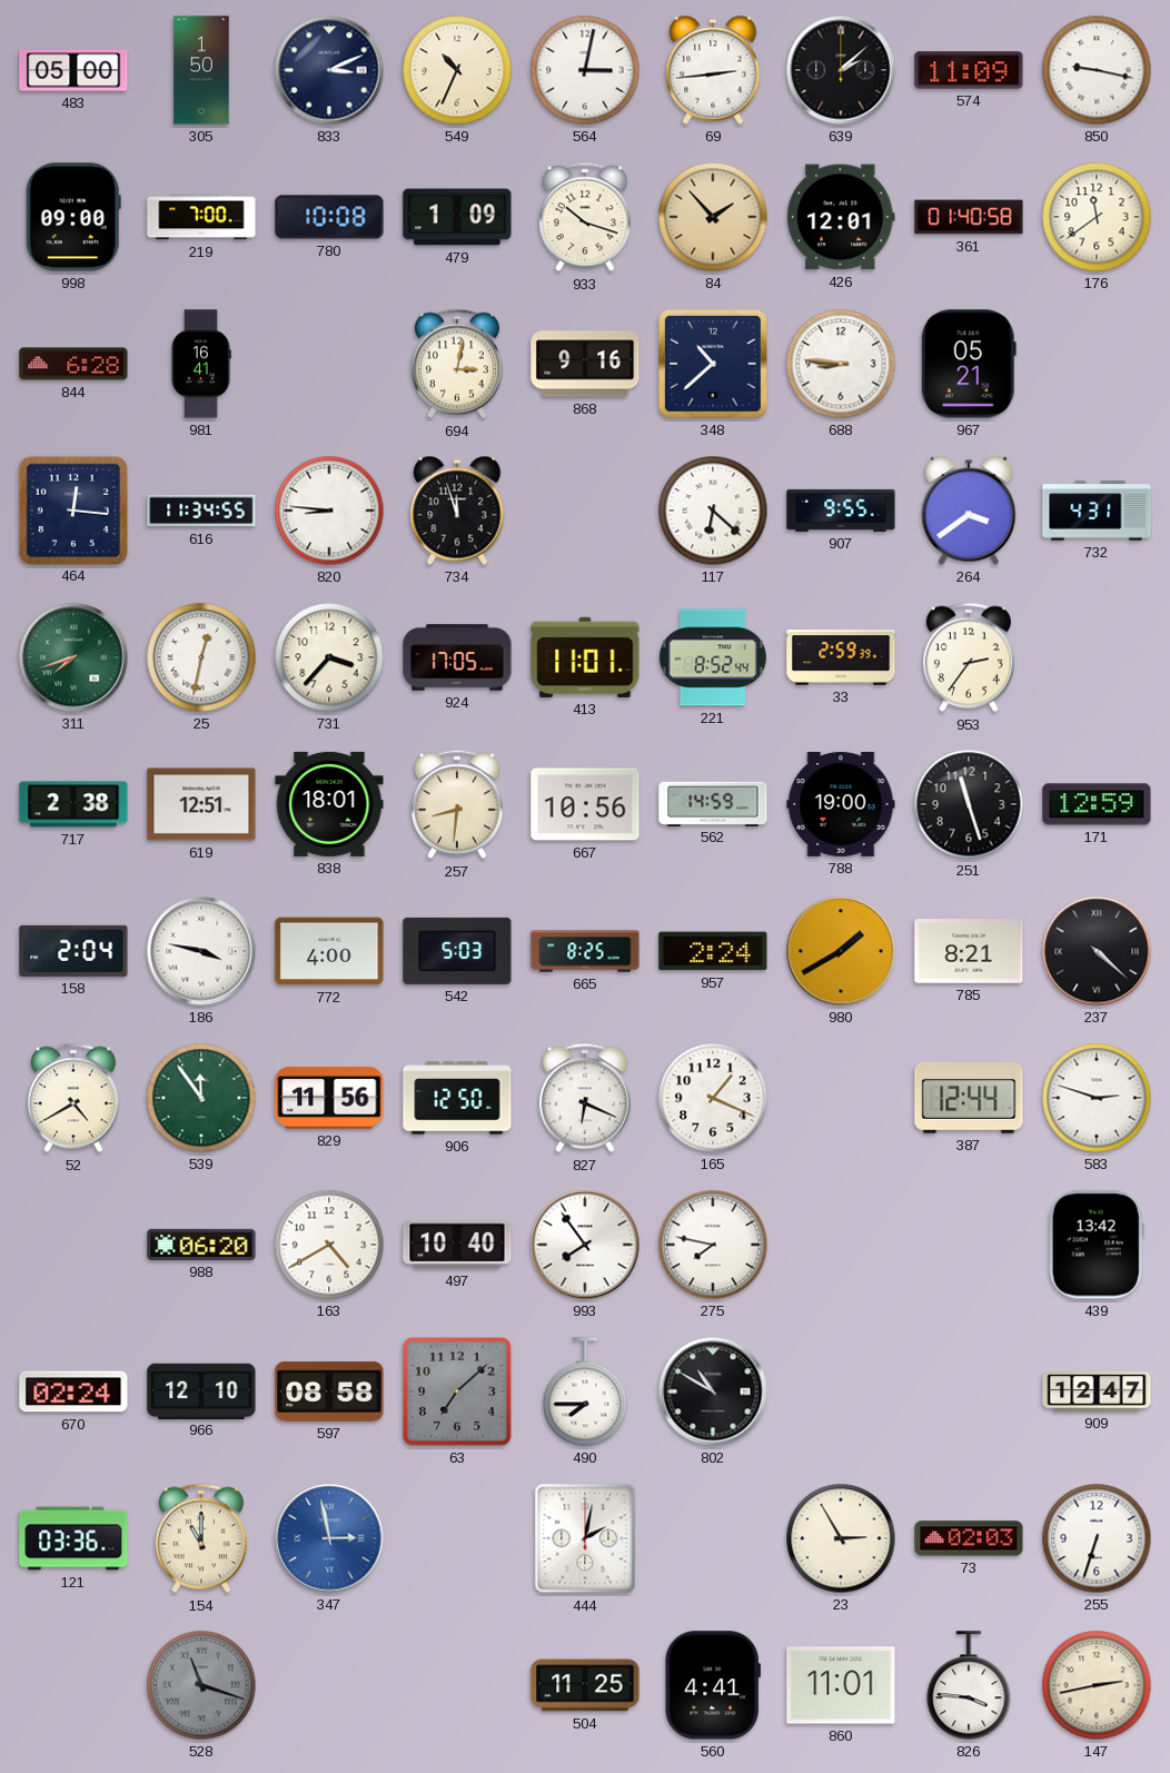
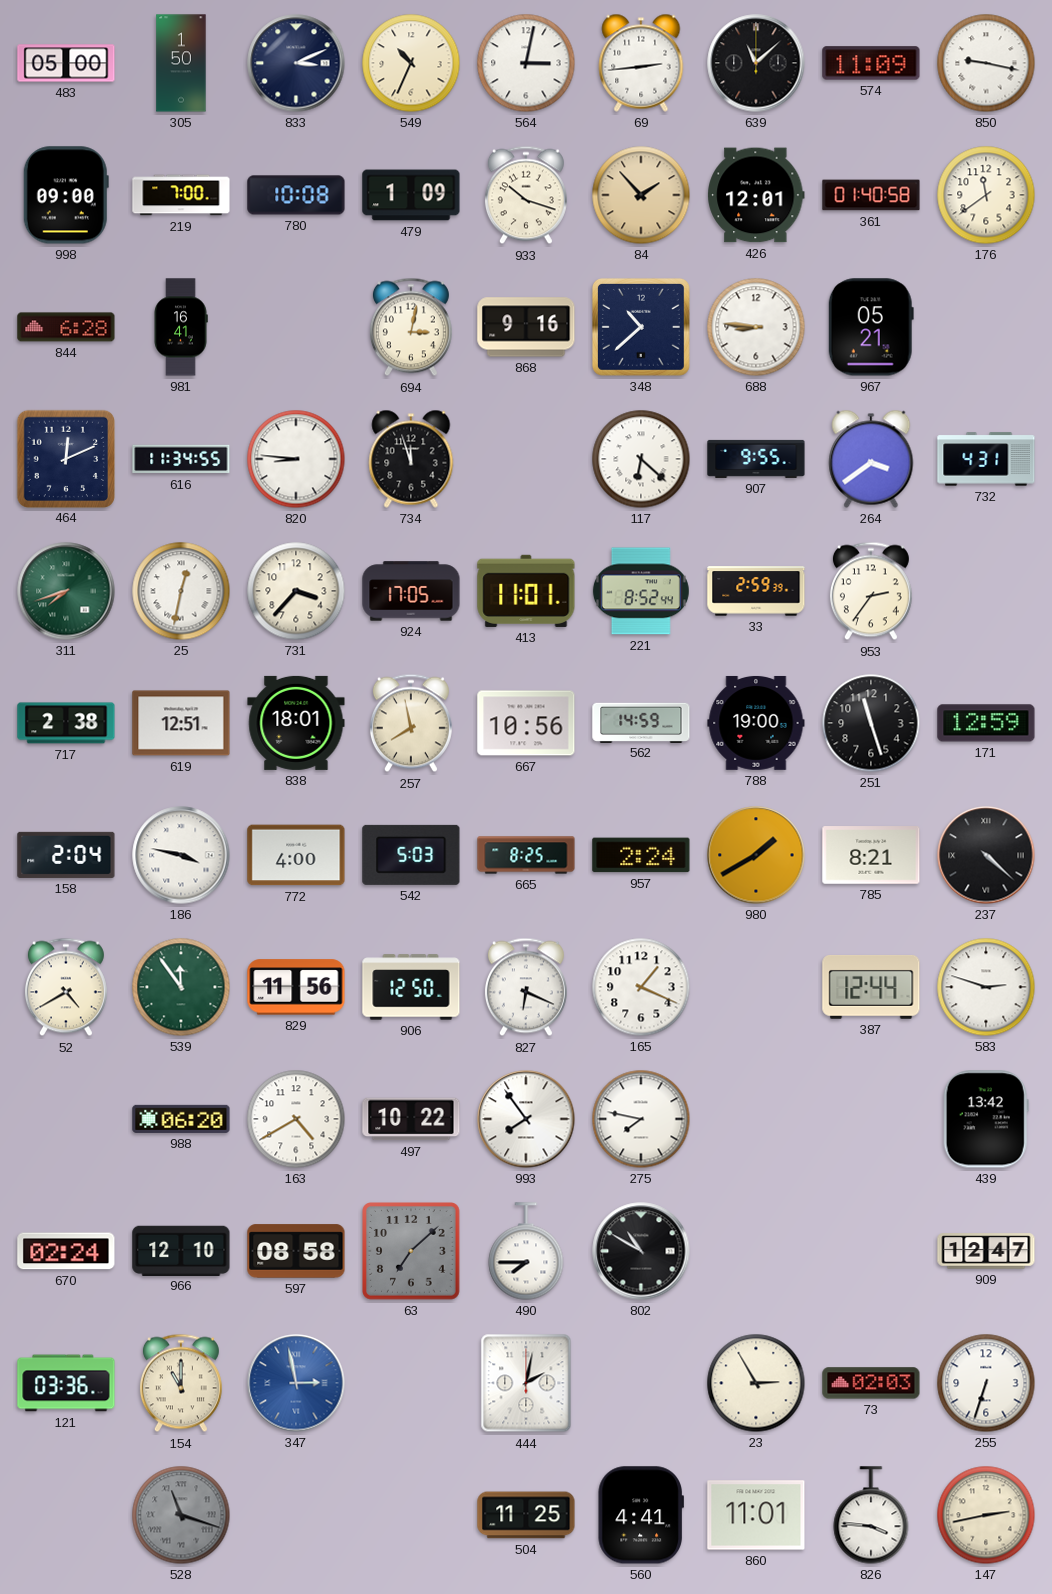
639: 2:08 -> 11:08 (756, 63)
464: 12:16 -> 12:11 (65, 458)
257: 8:31 -> 7:58 (411, 723)
497: 10:40 -> 10:22 (411, 1119)
